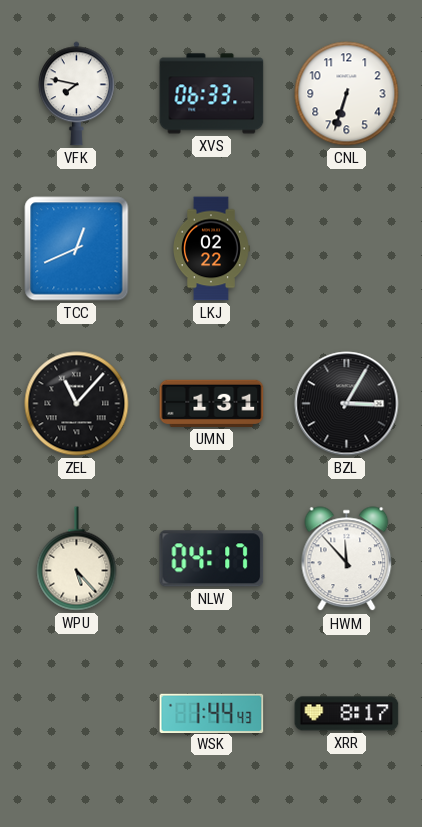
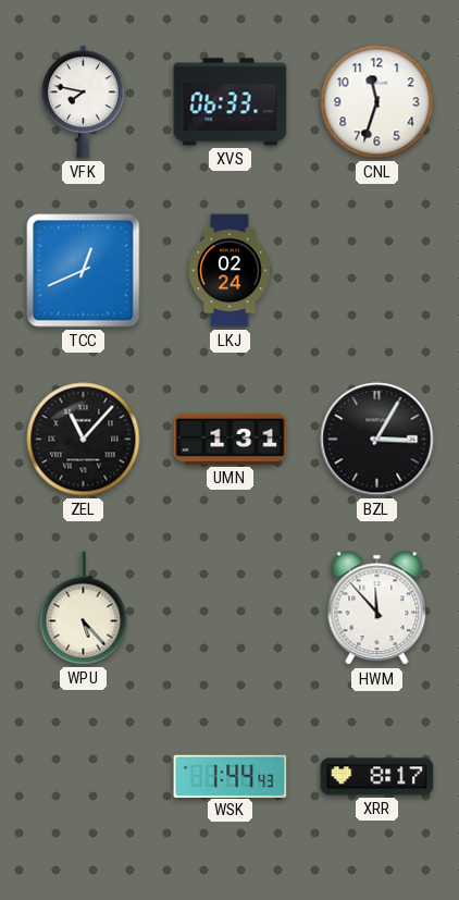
CNL: 6:33 -> 11:33 (377, 102)
LKJ: 02:22 -> 02:24 (231, 271)
NLW: 04:17 -> none (212, 559)
